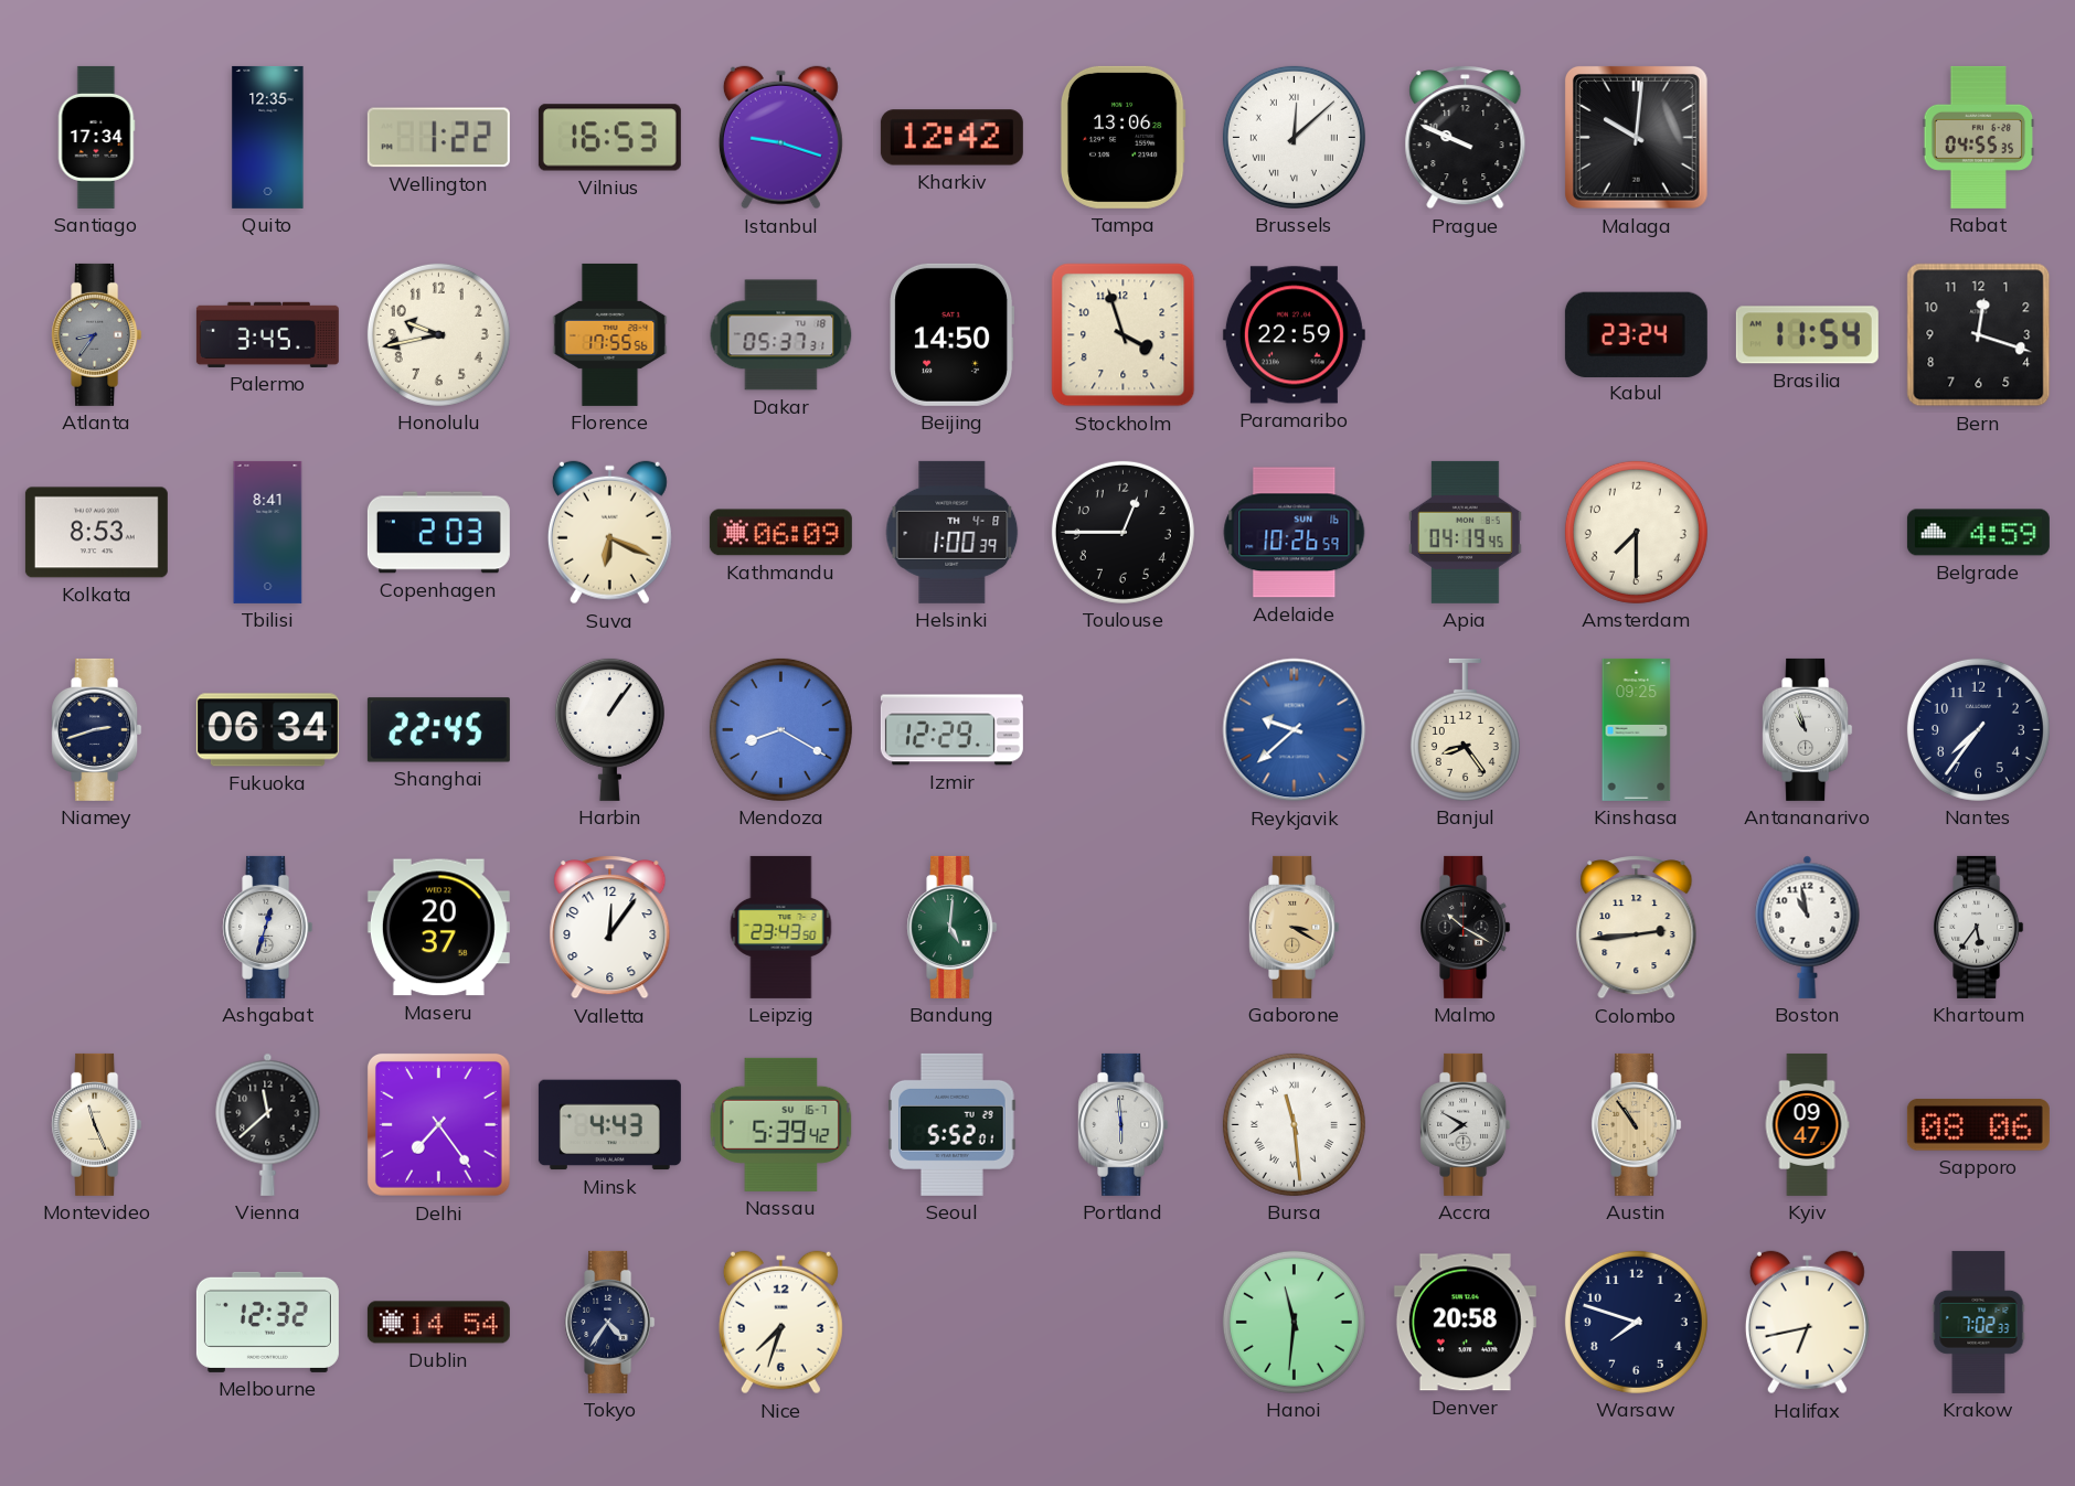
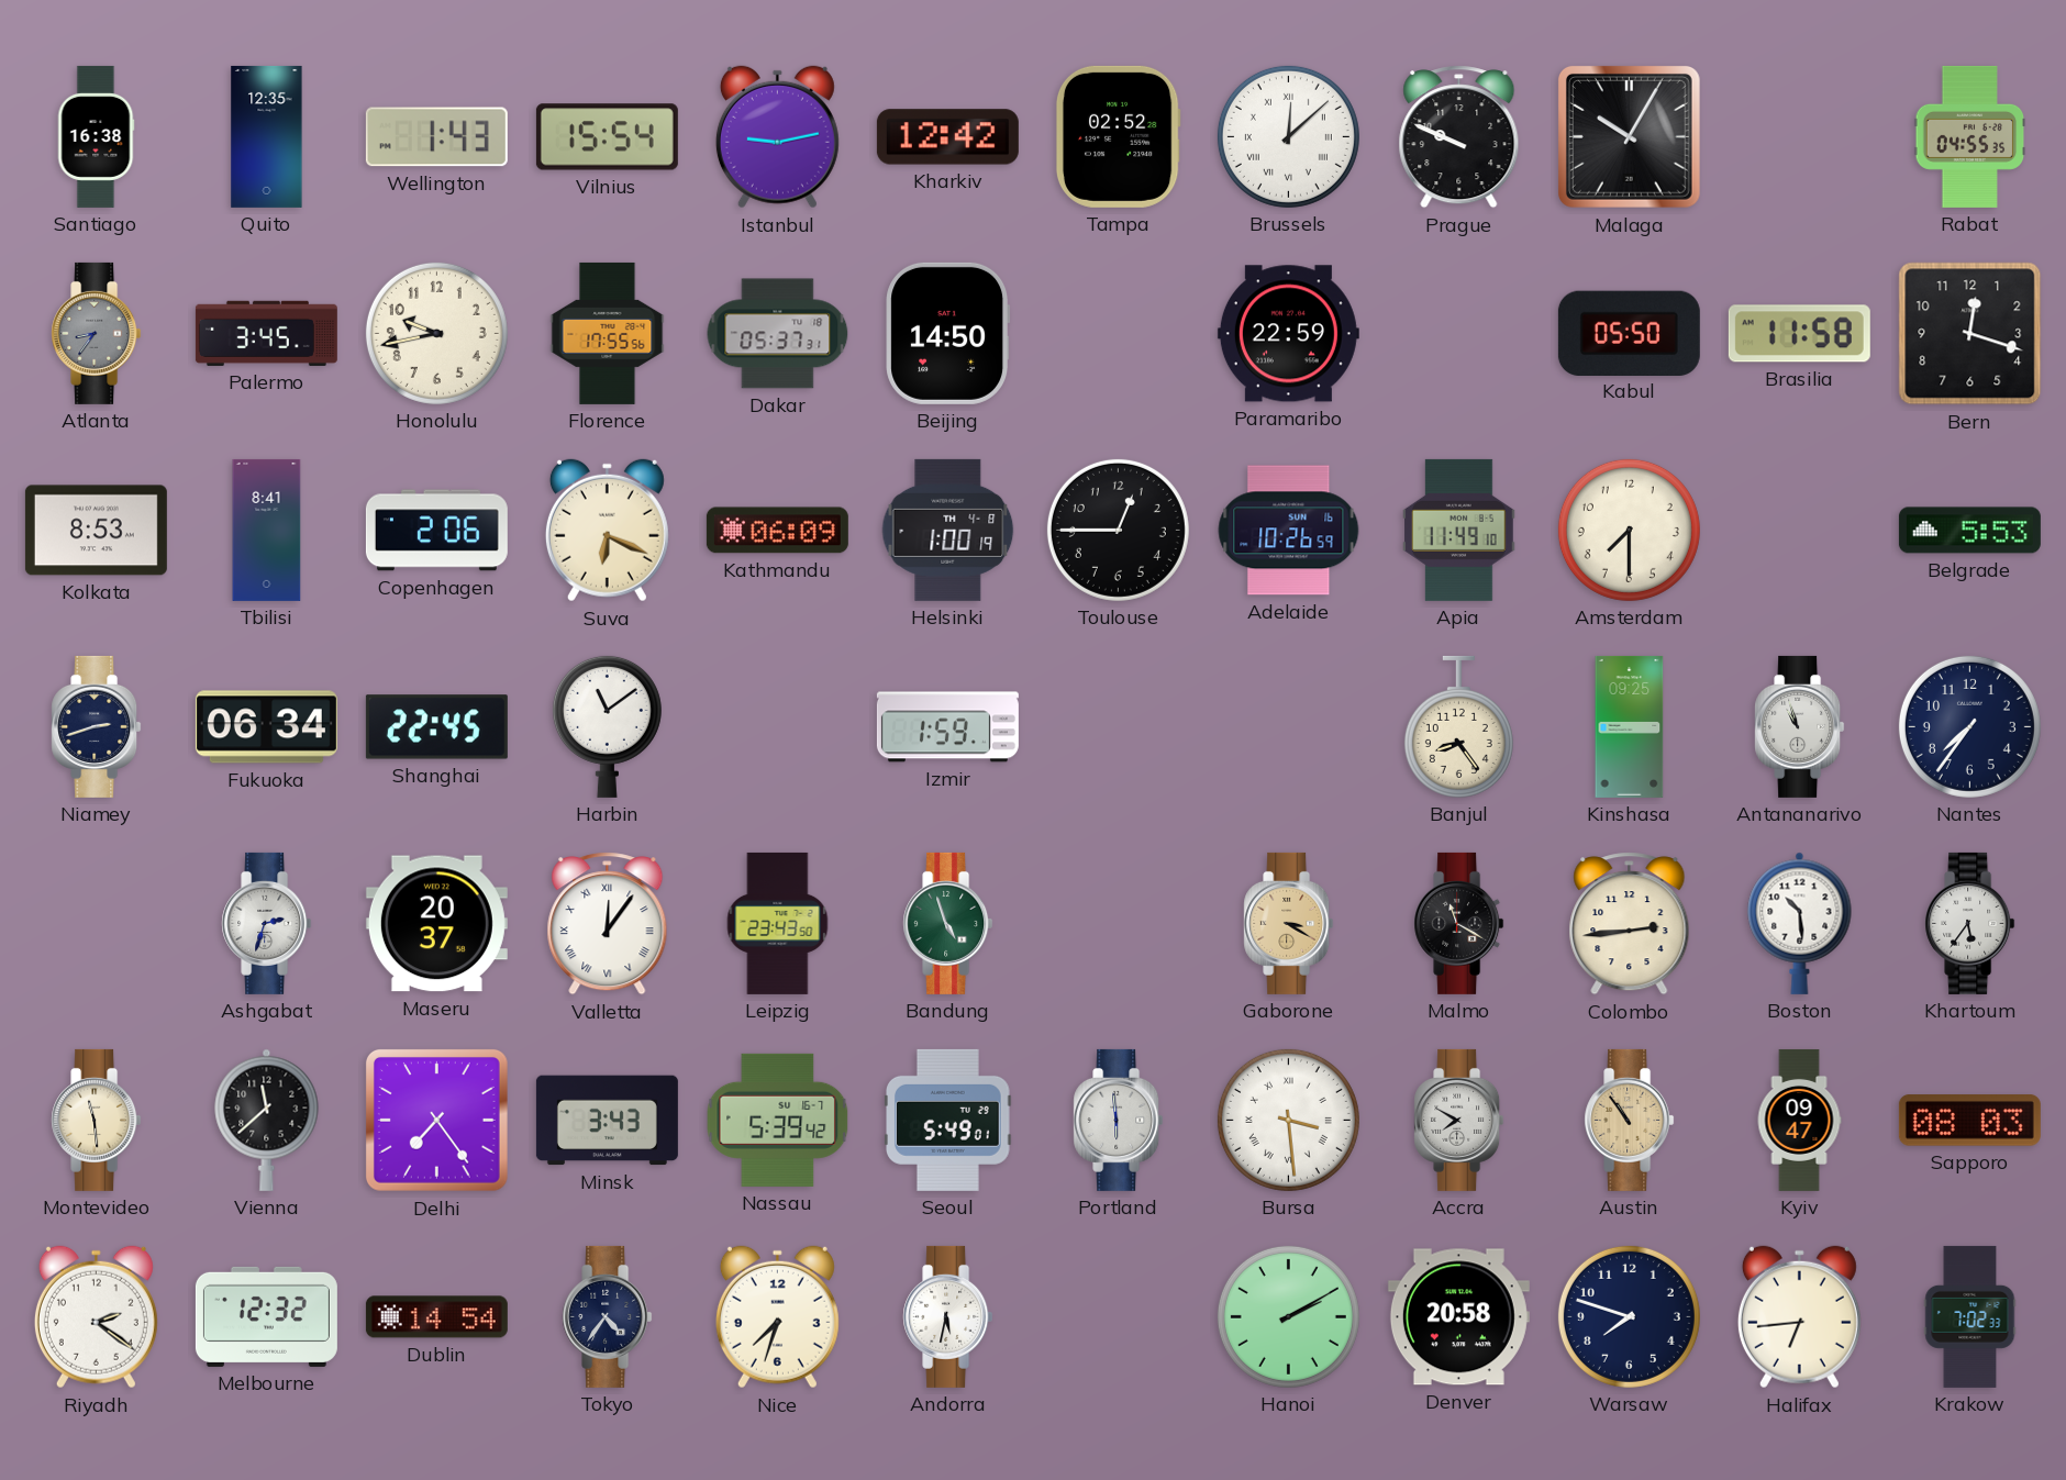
Santiago: 17:34 -> 16:38 (96, 136)
Wellington: 1:22 -> 1:43 (436, 137)
Vilnius: 16:53 -> 15:54 (607, 137)
Istanbul: 9:18 -> 9:13 (777, 137)
Tampa: 13:06 -> 02:52 (1118, 136)
Malaga: 10:01 -> 10:05 (1629, 136)
Stockholm: 3:57 -> none (1124, 335)
Kabul: 23:24 -> 05:50 (1629, 333)
Brasilia: 11:54 -> 11:58 (1799, 334)
Copenhagen: 2:03 -> 2:06 (436, 531)
Helsinki: 1:00:39 -> 1:00:19 (948, 530)
Apia: 04:19 -> 11:49 (1459, 530)
Belgrade: 4:59 -> 5:53 (1969, 531)
Harbin: 1:06 -> 11:09 (607, 726)
Mendoza: 8:20 -> none (780, 729)
Izmir: 12:29 -> 1:59 (947, 727)
Reykjavik: 9:38 -> none (1295, 730)
Ashgabat: 12:33 -> 2:33 (267, 923)
Valletta numerals: Arabic -> Roman (608, 924)
Bandung: 5:01 -> 4:57 (948, 923)
Malmo: 10:20 -> 11:20 (1459, 923)
Boston: 10:58 -> 10:29 (1800, 923)
Montevideo: 11:26 -> 11:29 (97, 1120)
Minsk: 4:43 -> 3:43 (607, 1121)
Seoul: 5:52 -> 5:49 (948, 1120)
Bursa: 11:29 -> 3:29 (1288, 1120)
Sapporo: 08:06 -> 08:03 (1969, 1121)
Riyadh: none -> 2:21 (96, 1317)
Andorra: none -> 5:32 (948, 1316)
Hanoi: 11:31 -> 2:10 (1288, 1316)
Halifax: 6:43 -> 6:44 (1799, 1317)
